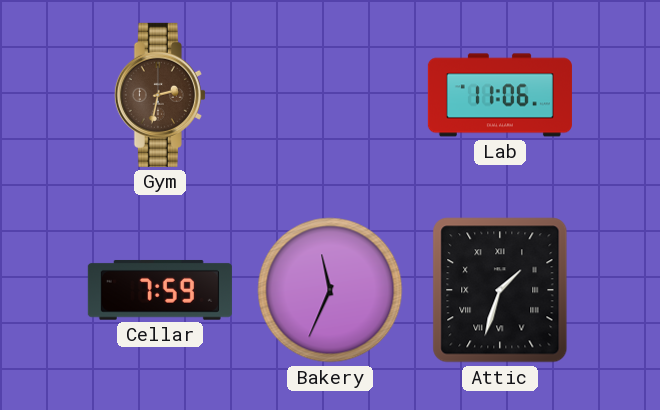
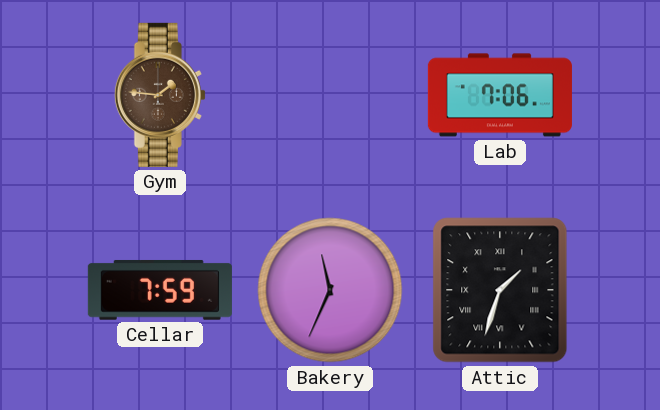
Gym: 2:32 -> 1:46 (160, 95)
Lab: 11:06 -> 7:06 (500, 95)
